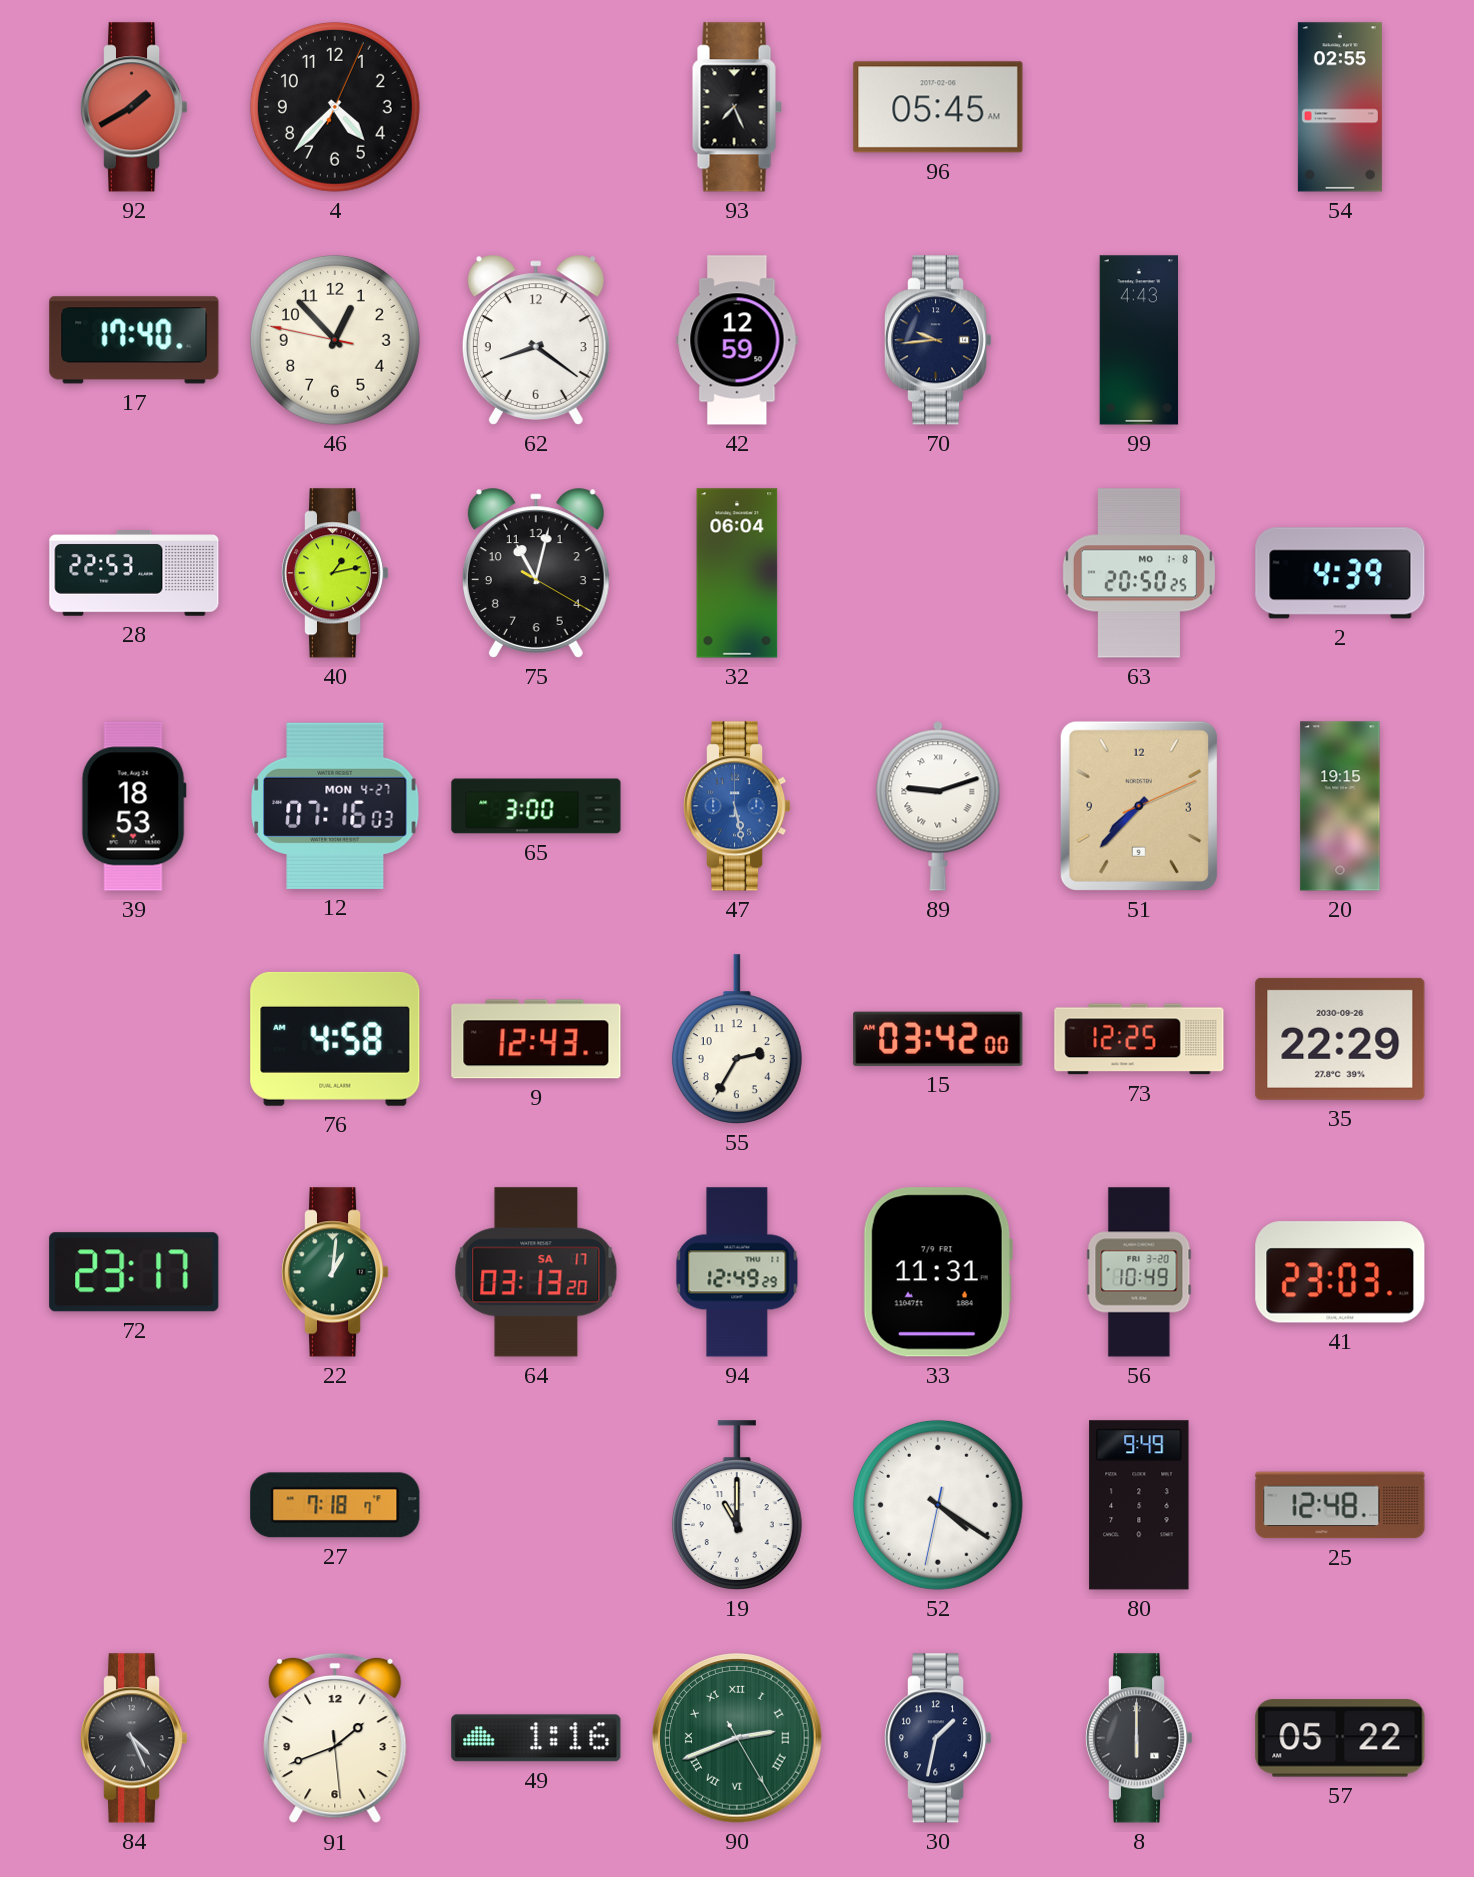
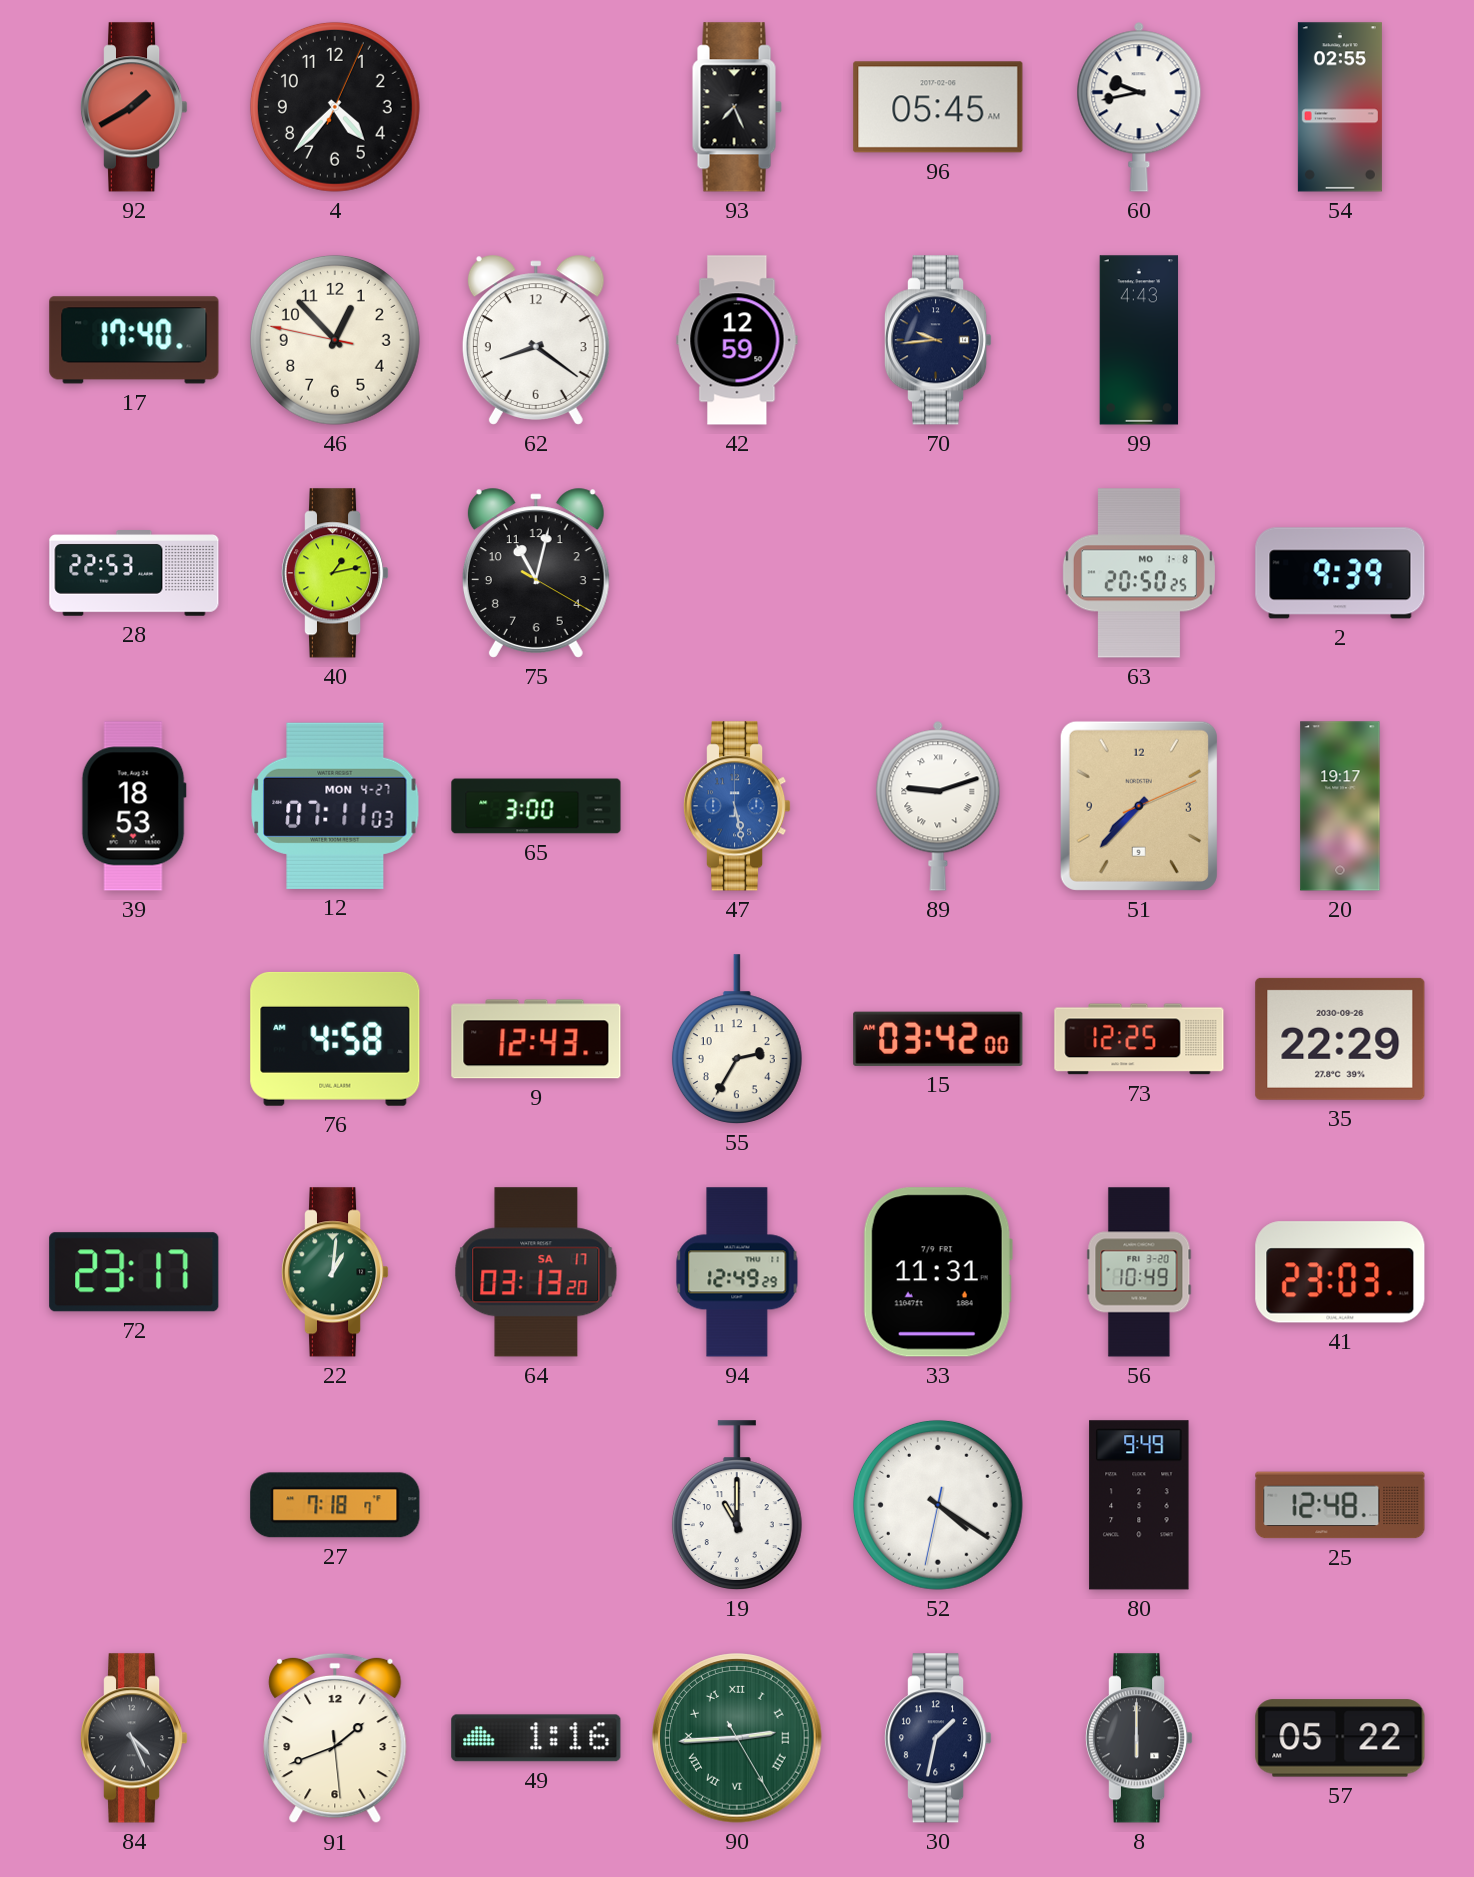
60: none -> 9:43 (1139, 107)
32: 06:04 -> none (737, 573)
2: 4:39 -> 9:39 (1340, 573)
12: 07:16 -> 07:11 (335, 806)
20: 19:15 -> 19:17 (1340, 806)
90: 2:41 -> 2:44 (737, 1738)
